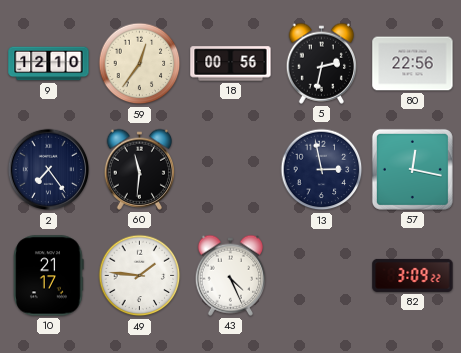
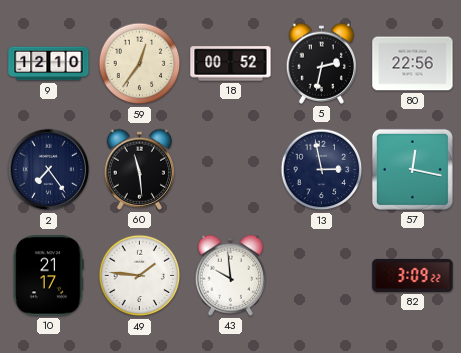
18: 00:56 -> 00:52 (231, 64)
60: 11:31 -> 11:29 (139, 169)
43: 4:26 -> 9:59 (230, 275)
